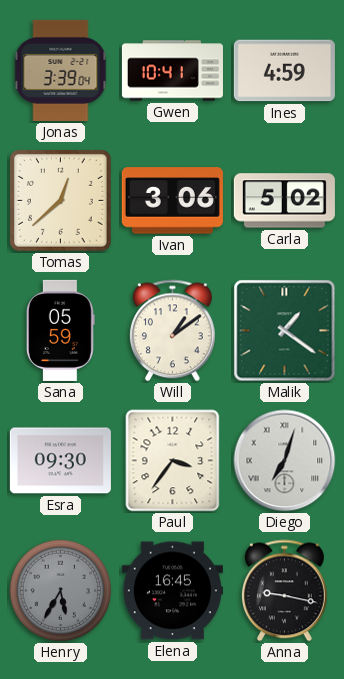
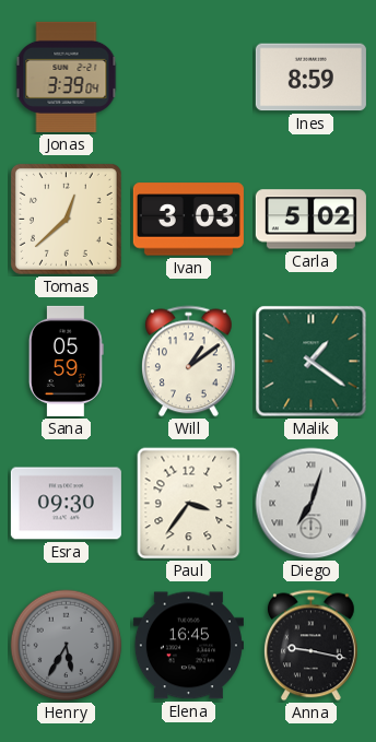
Gwen: 10:41 -> none (172, 71)
Ines: 4:59 -> 8:59 (310, 78)
Ivan: 3:06 -> 3:03 (188, 220)
